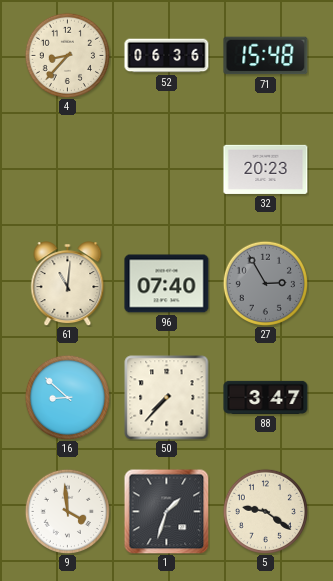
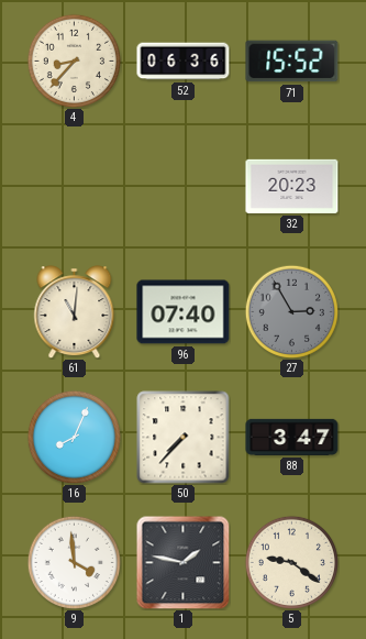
71: 15:48 -> 15:52 (292, 62)
16: 8:52 -> 8:04 (74, 437)
1: 1:33 -> 1:47 (182, 562)
